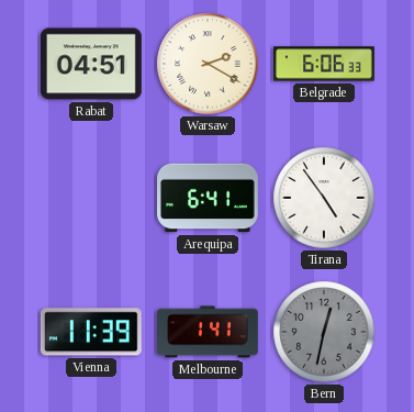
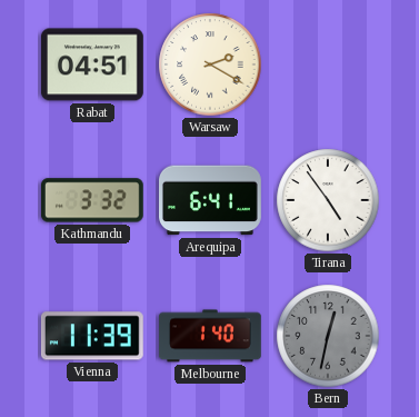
Belgrade: 6:06 -> none (325, 64)
Kathmandu: none -> 3:32 (92, 200)
Melbourne: 1:41 -> 1:40 (211, 336)
